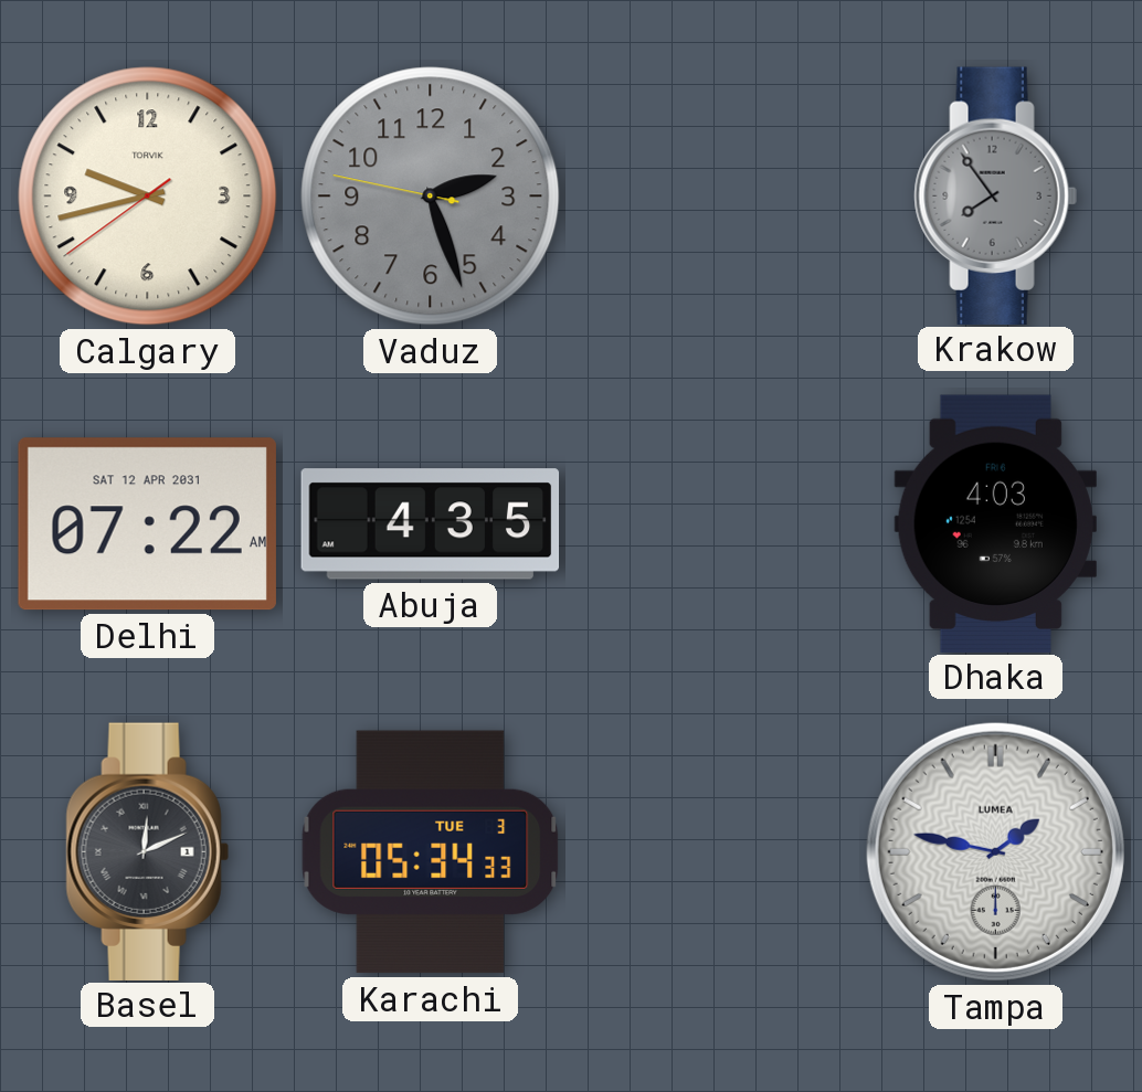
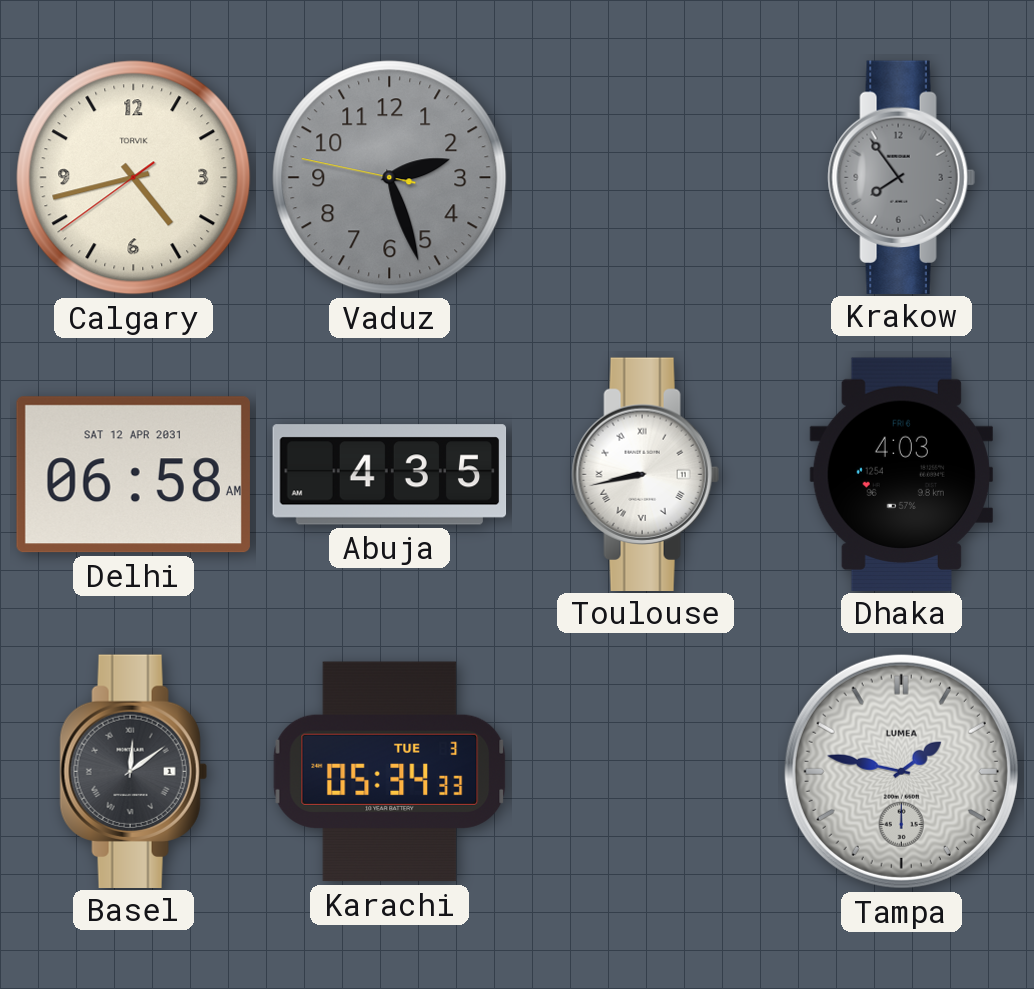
Calgary: 9:42 -> 4:42 (134, 178)
Delhi: 07:22 -> 06:58 (133, 475)
Toulouse: none -> 8:43 (645, 474)
Basel: 12:11 -> 12:09 (133, 771)
